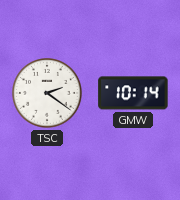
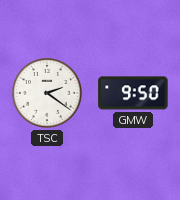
GMW: 10:14 -> 9:50 (133, 93)
